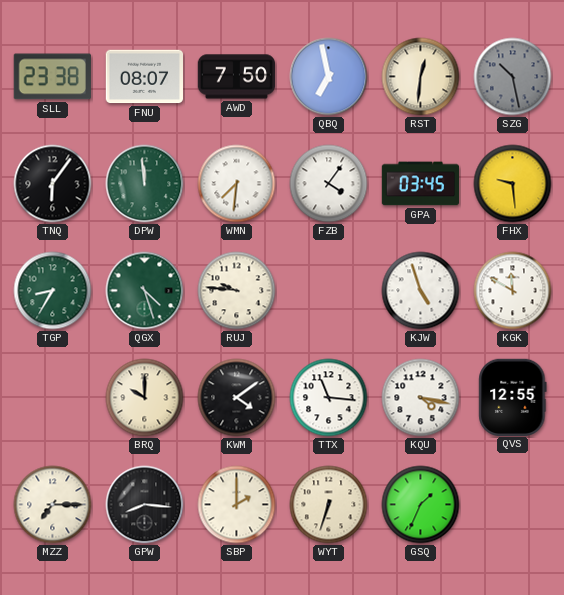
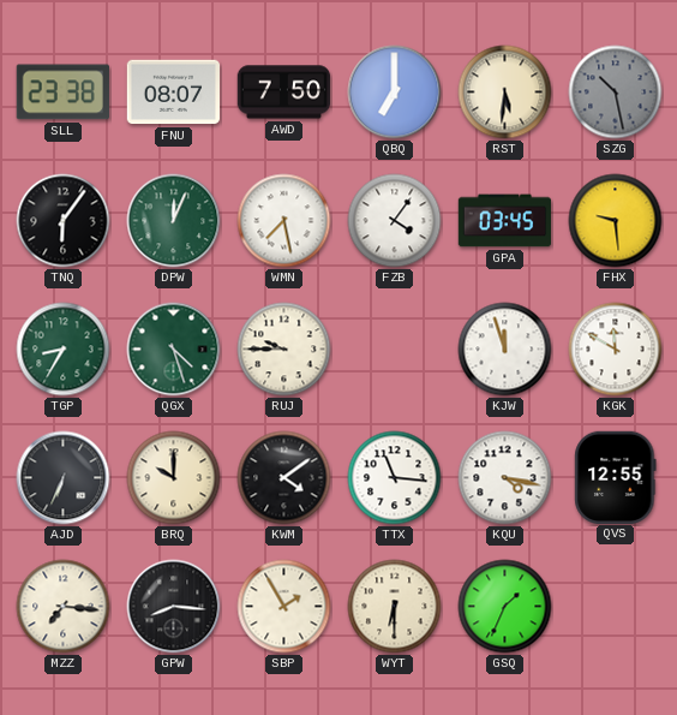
QBQ: 6:58 -> 7:00 (395, 93)
RST: 12:31 -> 5:31 (505, 93)
DPW: 11:59 -> 12:04 (174, 221)
WMN: 7:31 -> 7:28 (284, 221)
RUJ: 9:46 -> 9:45 (284, 350)
KJW: 4:57 -> 11:57 (505, 350)
AJD: none -> 6:34 (64, 478)
MZZ: 7:15 -> 7:16 (64, 607)
SBP: 2:00 -> 1:55 (284, 607)
WYT: 6:33 -> 6:30 (395, 607)
